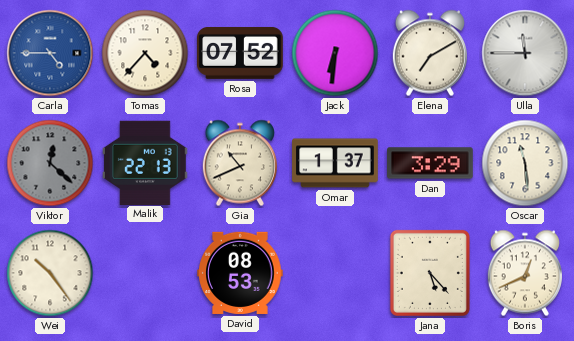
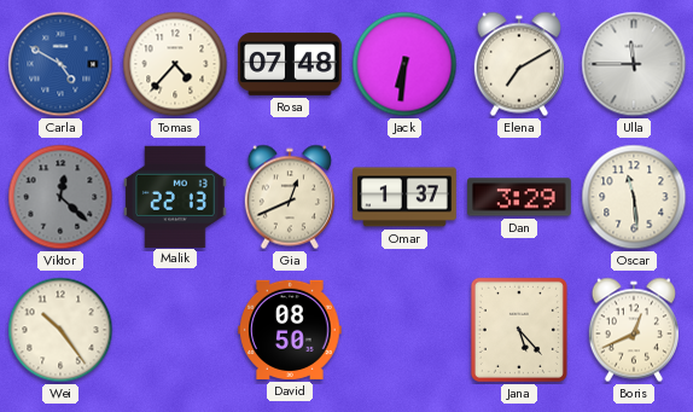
Carla: 4:45 -> 4:50 (60, 64)
Rosa: 07:52 -> 07:48 (290, 64)
Gia: 10:41 -> 12:41 (290, 197)
David: 08:53 -> 08:50 (290, 330)
